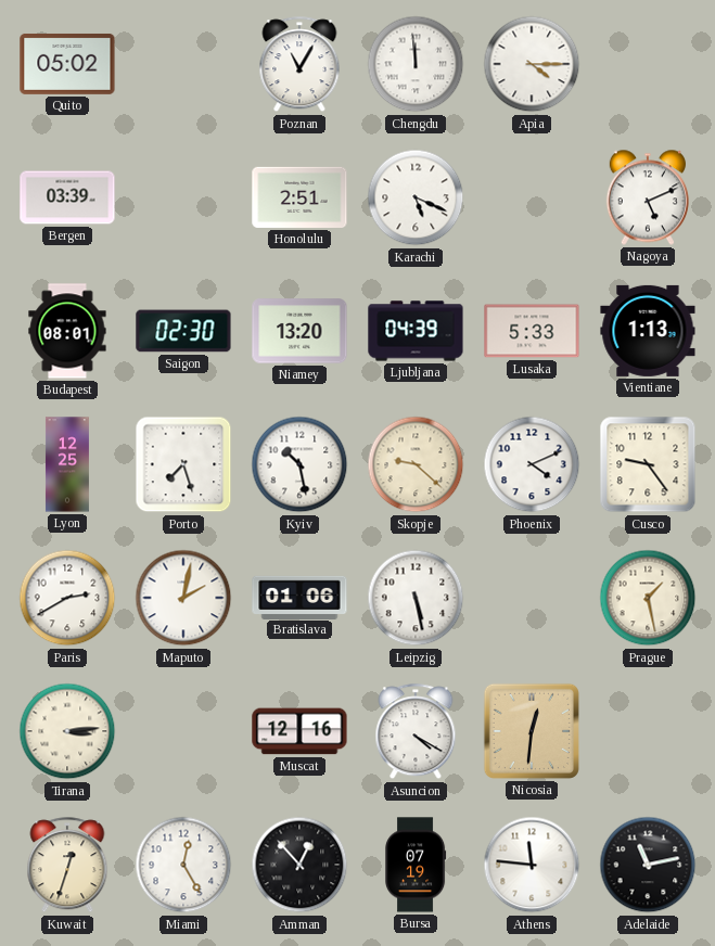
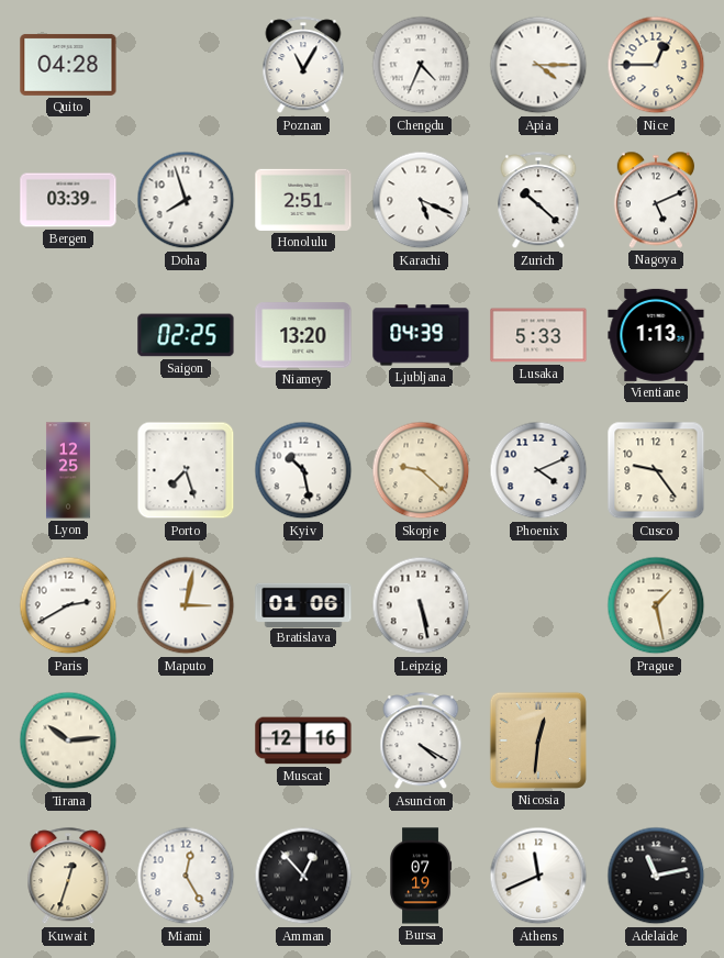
Quito: 05:02 -> 04:28 (68, 65)
Chengdu: 11:59 -> 4:34 (421, 65)
Nice: none -> 12:45 (656, 65)
Doha: none -> 7:57 (186, 200)
Zurich: none -> 10:22 (538, 201)
Budapest: 08:01 -> none (67, 331)
Saigon: 02:30 -> 02:25 (186, 335)
Maputo: 2:02 -> 3:02 (186, 605)
Tirana: 3:14 -> 10:14 (68, 740)
Athens: 11:46 -> 11:41 (538, 876)
